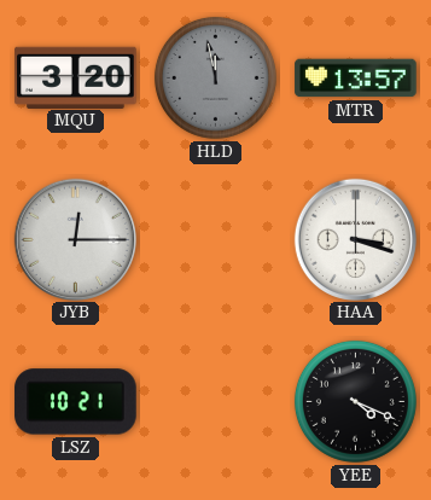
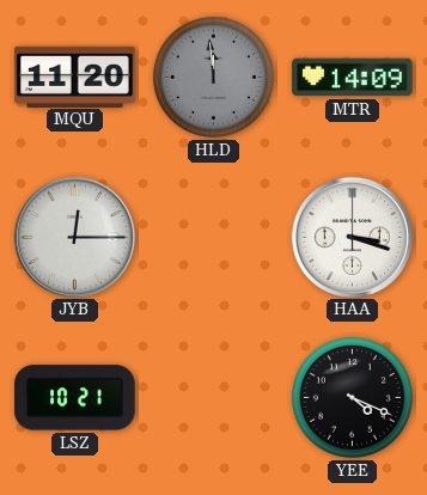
MQU: 3:20 -> 11:20 (75, 77)
HLD: 11:58 -> 11:59 (213, 77)
MTR: 13:57 -> 14:09 (353, 78)
